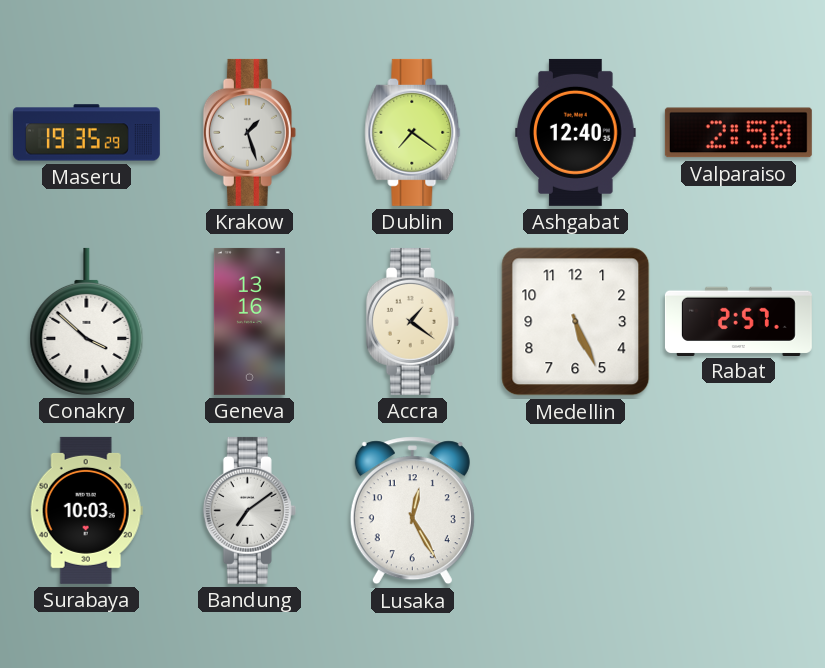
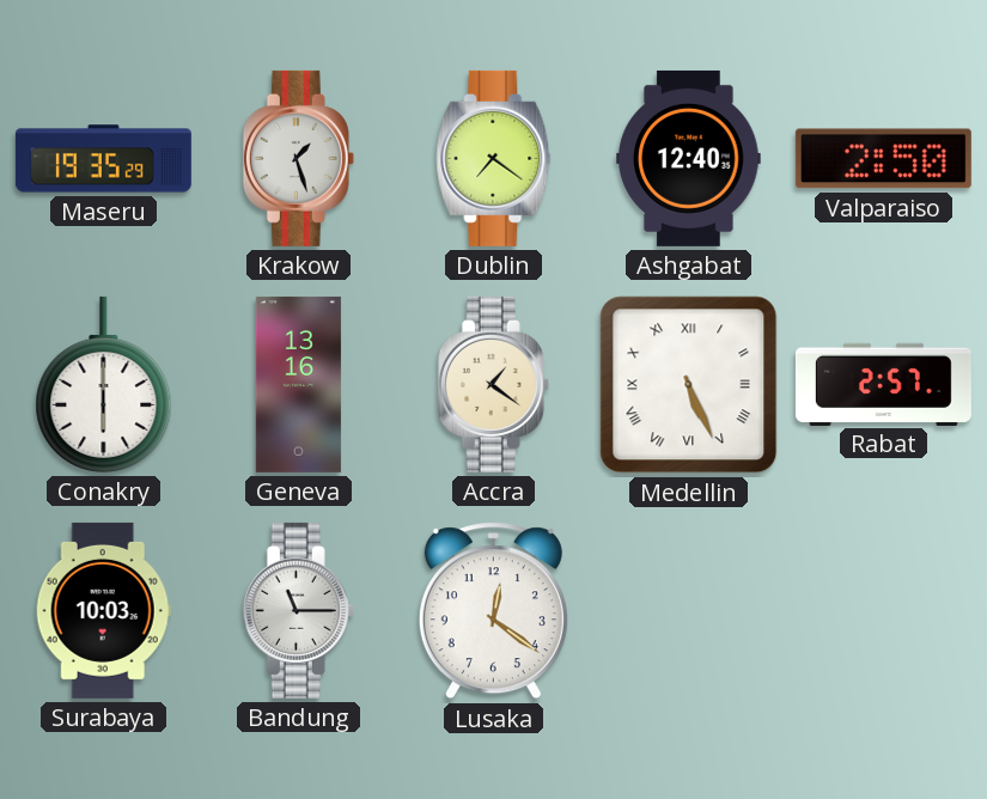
Conakry: 3:52 -> 6:00 (104, 384)
Medellin numerals: Arabic -> Roman (689, 385)
Bandung: 7:09 -> 11:15 (298, 610)
Lusaka: 12:25 -> 12:21 (493, 611)
